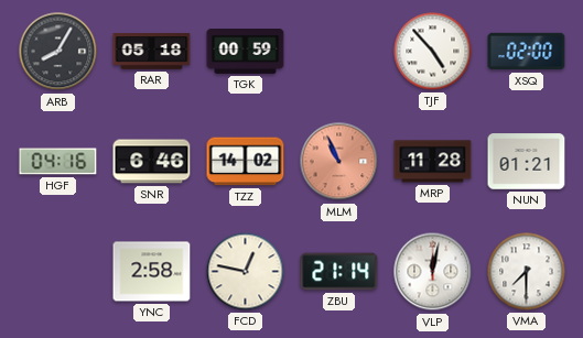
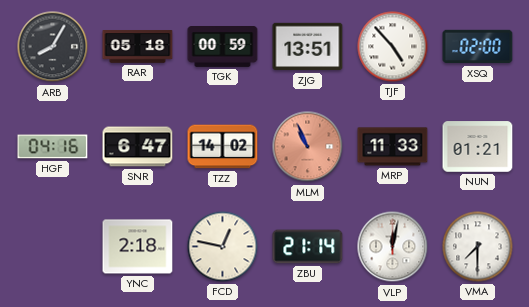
ZJG: none -> 13:51 (308, 47)
SNR: 6:46 -> 6:47 (138, 147)
MRP: 11:28 -> 11:33 (393, 147)
YNC: 2:58 -> 2:18 (138, 247)
